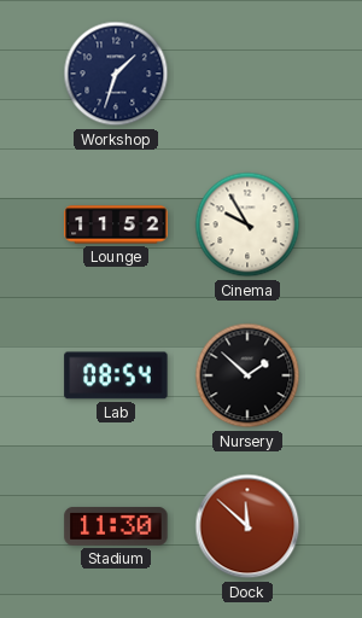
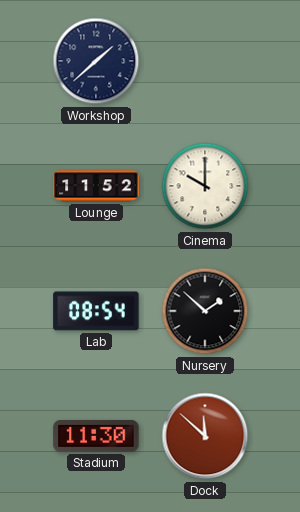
Workshop: 1:33 -> 1:38 (96, 61)
Cinema: 9:55 -> 10:00 (205, 186)
